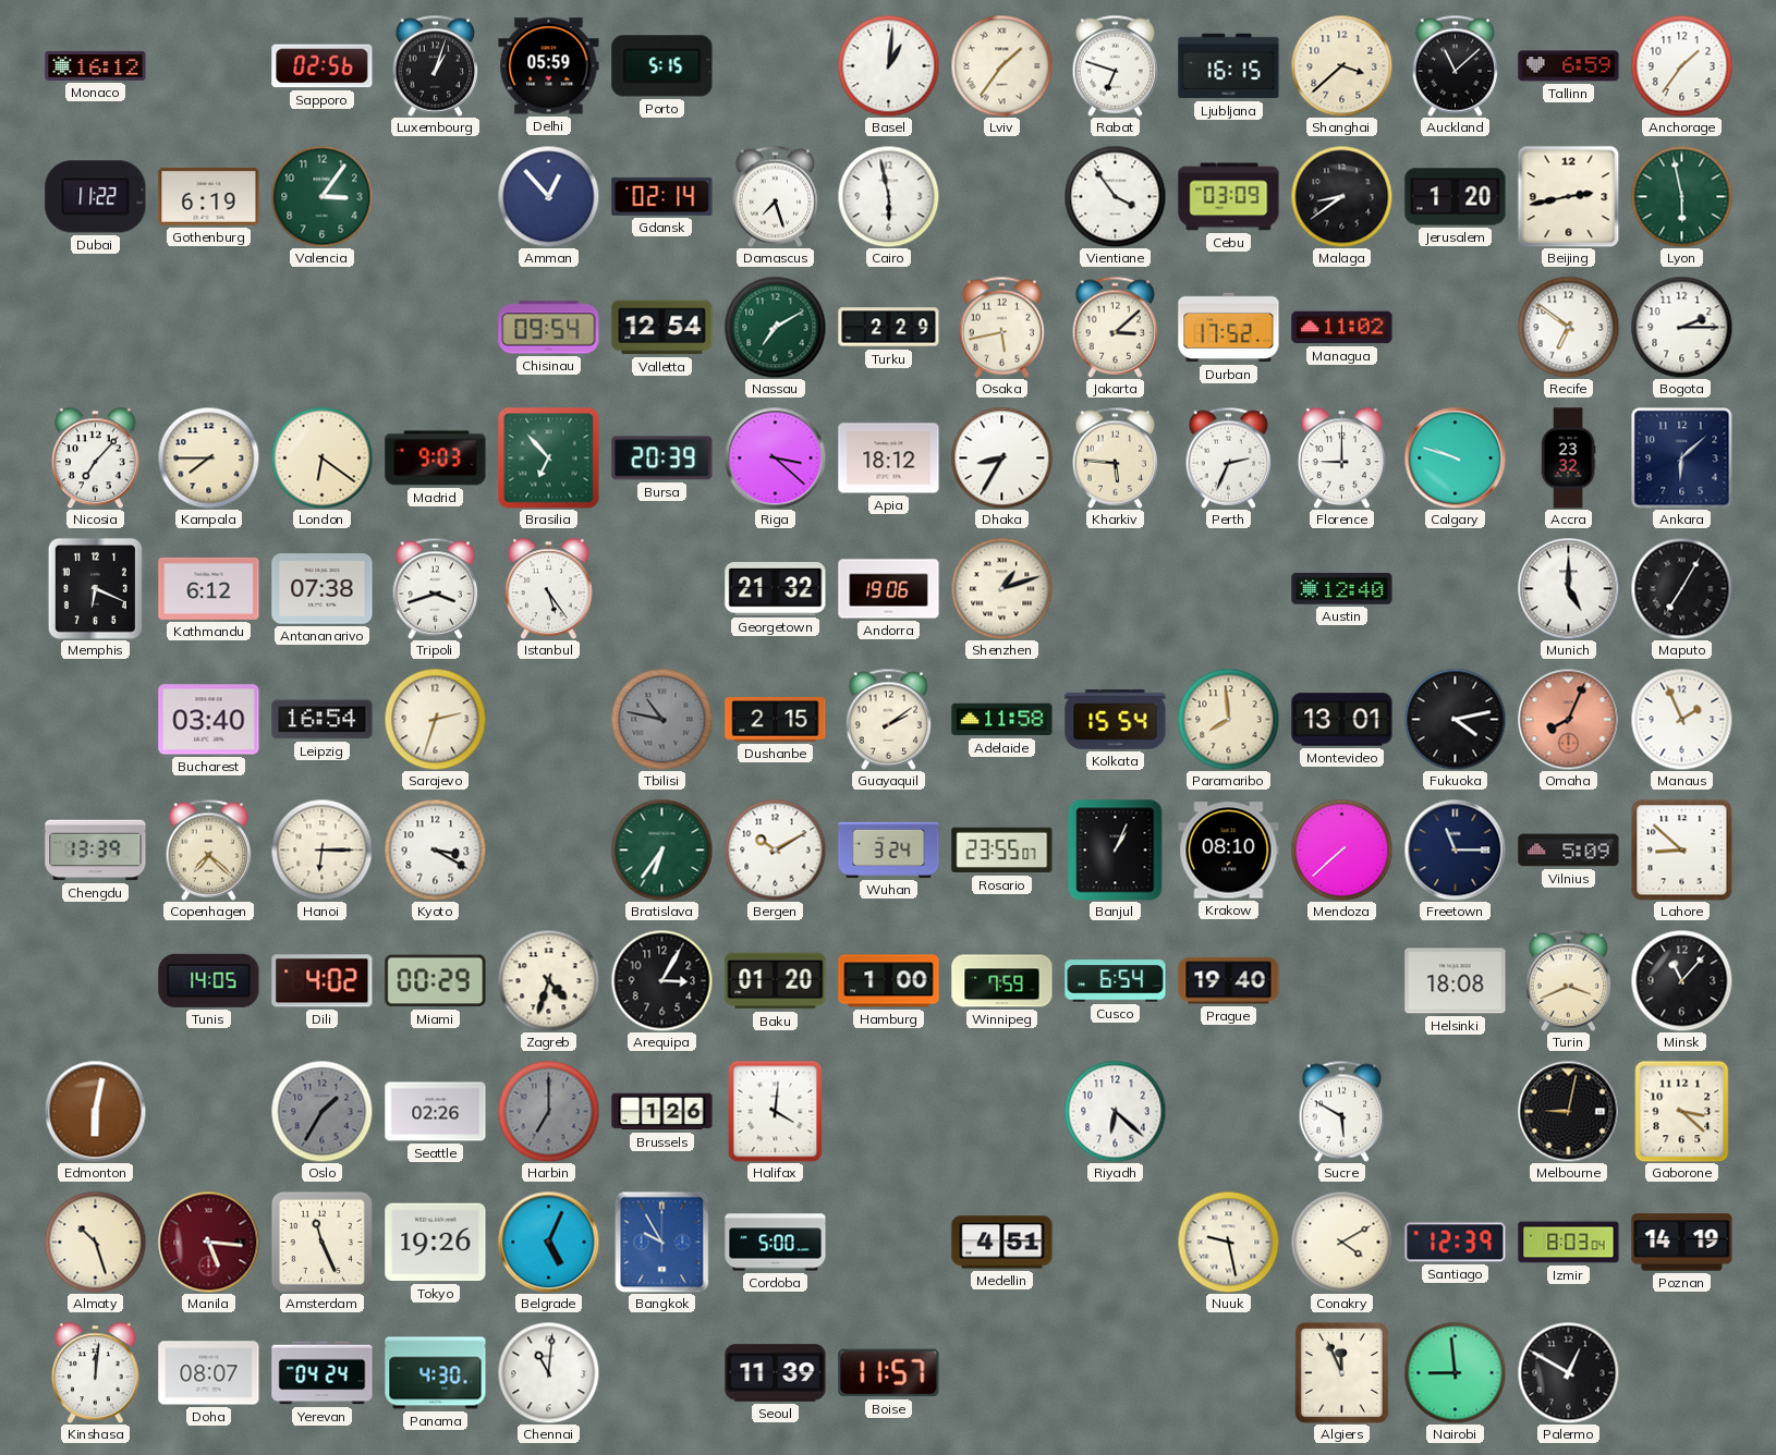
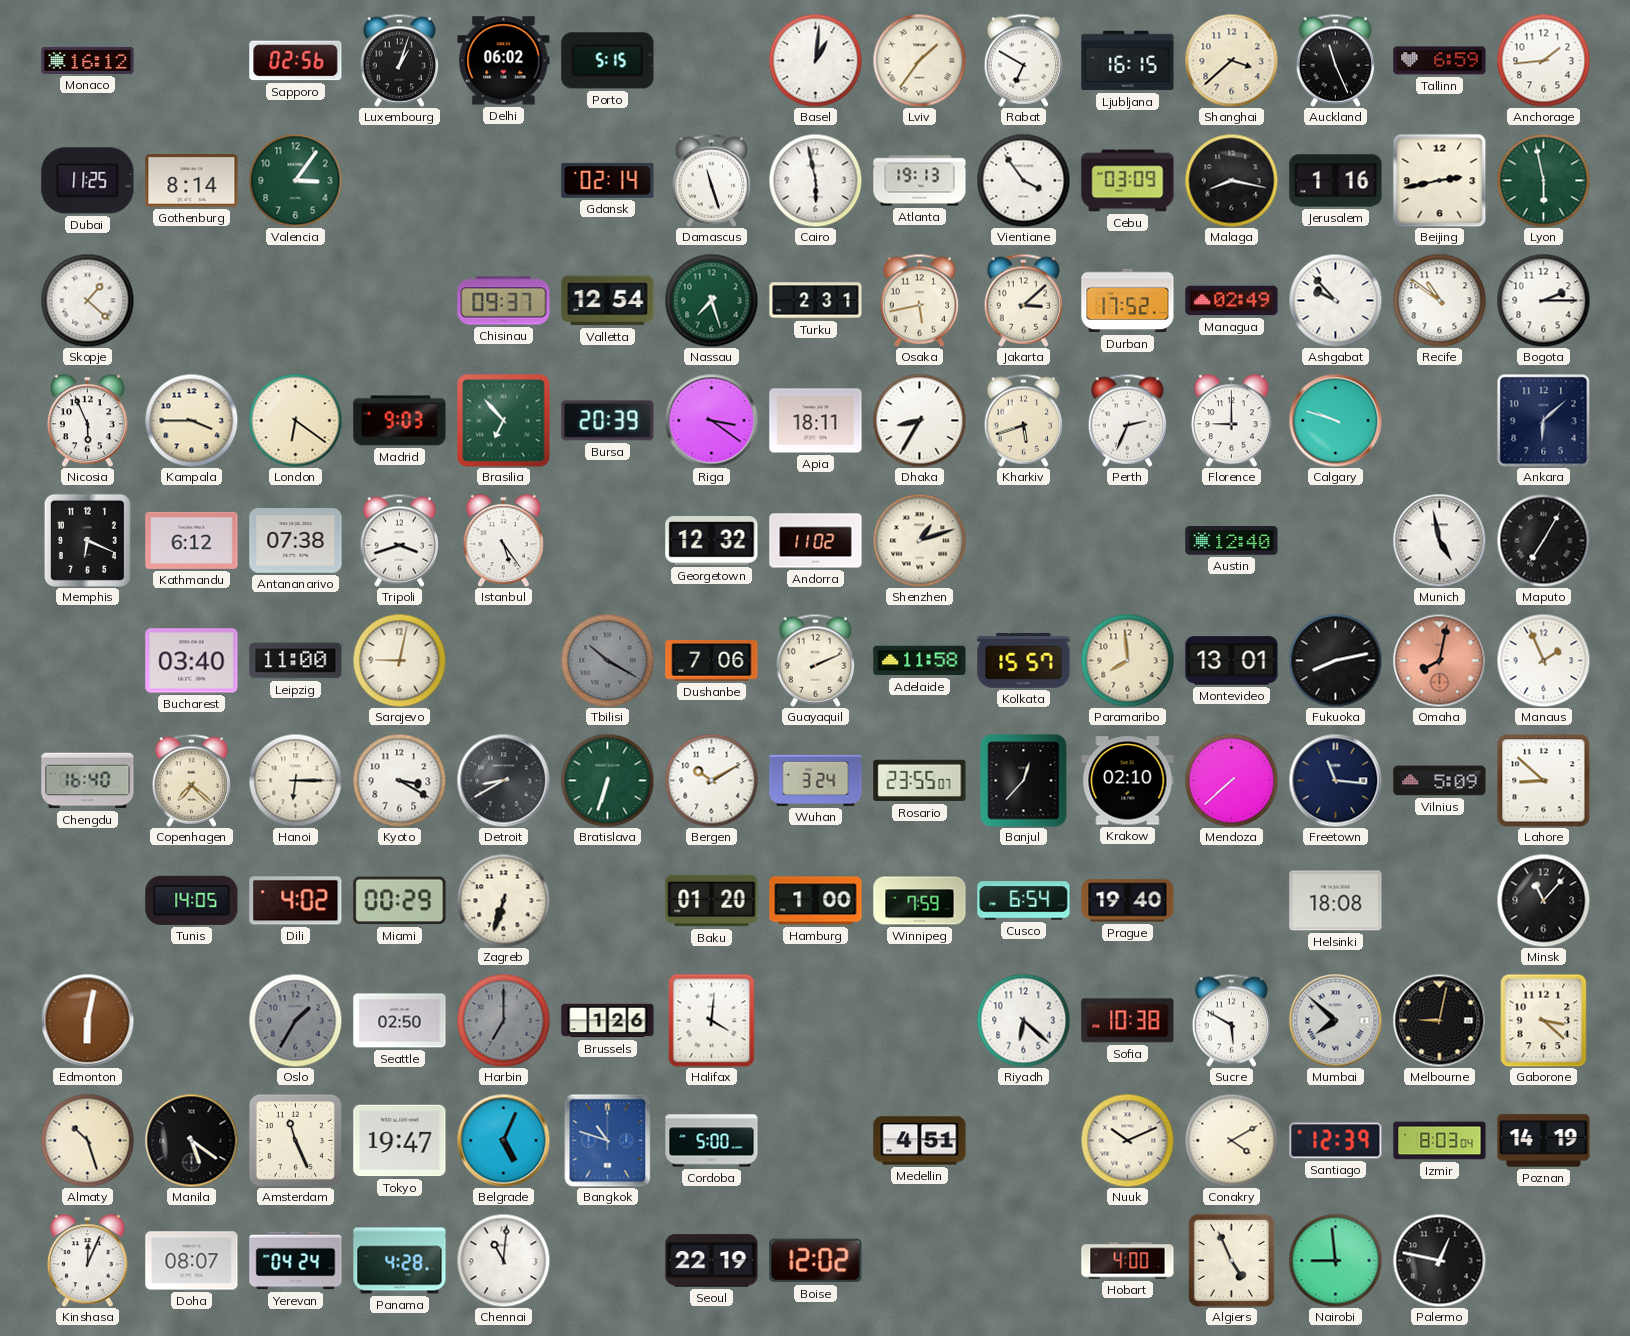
Delhi: 05:59 -> 06:02 (504, 61)
Rabat: 6:48 -> 6:50 (1024, 60)
Auckland: 11:08 -> 11:26 (1336, 60)
Anchorage: 1:36 -> 1:44 (1543, 60)
Dubai: 11:22 -> 11:25 (88, 181)
Gothenburg: 6:19 -> 8:14 (192, 181)
Amman: 12:53 -> none (548, 196)
Damascus: 7:27 -> 11:27 (712, 180)
Atlanta: none -> 19:13 (920, 181)
Malaga: 8:39 -> 8:17 (1231, 180)
Jerusalem: 1:20 -> 1:16 (1336, 181)
Skopje: none -> 1:22 (87, 300)
Chisinau: 09:54 -> 09:37 (504, 301)
Nassau: 7:10 -> 7:27 (711, 300)
Turku: 2:29 -> 2:31 (816, 301)
Managua: 11:02 -> 02:49 (1232, 301)
Ashgabat: none -> 9:53 (1335, 300)
Recife: 6:51 -> 10:51 (1439, 300)
Nicosia: 7:07 -> 5:56 (87, 420)
Kampala: 7:45 -> 3:45 (191, 420)
Riga: 3:22 -> 3:21 (711, 420)
Apia: 18:12 -> 18:11 (816, 421)
Kharkiv: 5:46 -> 5:42 (1024, 420)
Accra: 23:32 -> none (1568, 458)
Georgetown: 21:32 -> 12:32 (712, 541)
Andorra: 19:06 -> 11:02 (816, 541)
Munich: 5:00 -> 4:58 (1439, 540)
Leipzig: 16:54 -> 11:00 (296, 661)
Sarajevo: 2:33 -> 9:02 (399, 660)
Tbilisi: 10:47 -> 10:20 (607, 660)
Dushanbe: 2:15 -> 7:06 (712, 661)
Guayaquil: 2:09 -> 2:11 (816, 660)
Kolkata: 15:54 -> 15:57 (1024, 660)
Fukuoka: 4:13 -> 8:13 (1335, 660)
Omaha: 8:04 -> 8:02 (1439, 660)
Chengdu: 13:39 -> 16:40 (88, 781)
Detroit: none -> 8:40 (503, 780)
Bratislava: 6:36 -> 6:33 (607, 780)
Banjul: 1:04 -> 12:37 (1024, 781)
Krakow: 08:10 -> 02:10 (1128, 781)
Freetown: 11:15 -> 11:16 (1335, 780)
Zagreb: 4:33 -> 6:33 (503, 900)
Arequipa: 3:05 -> none (661, 980)
Turin: 3:41 -> none (1569, 980)
Seattle: 02:26 -> 02:50 (400, 1021)
Sofia: none -> 10:38 (1128, 1021)
Mumbai: none -> 7:52 (1335, 1020)
Manila: 5:16 -> 5:21 (191, 1140)
Manila dial: burgundy -> black (191, 1140)
Tokyo: 19:26 -> 19:47 (400, 1141)
Bangkok: 9:55 -> 10:48 (608, 1140)
Nuuk: 9:28 -> 10:11 (1127, 1140)
Kinshasa: 12:01 -> 12:04 (87, 1260)
Panama: 4:30 -> 4:28 (400, 1261)
Seoul: 11:39 -> 22:19 (712, 1261)
Boise: 11:57 -> 12:02 (816, 1261)
Hobart: none -> 4:00 (1128, 1261)
Algiers: 11:56 -> 4:56 (1231, 1260)
Palermo: 12:50 -> 12:47 (1439, 1260)
